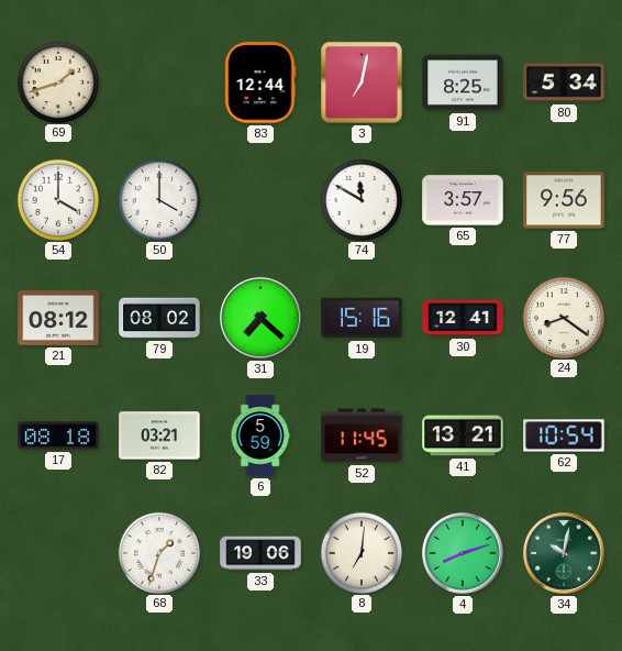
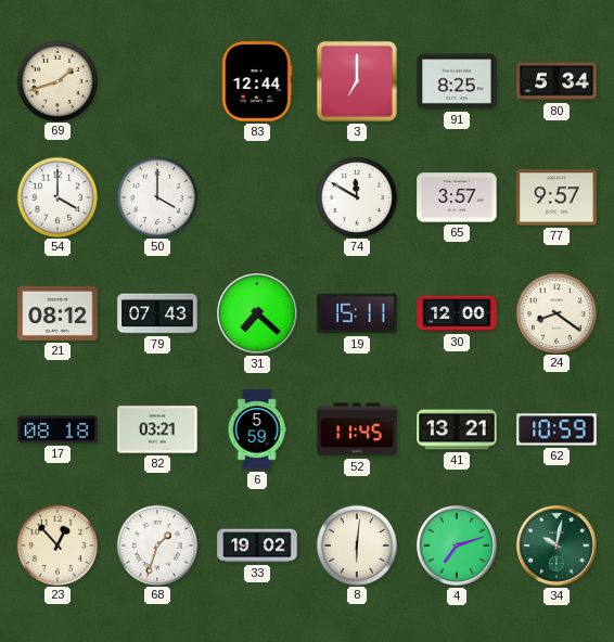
3: 7:02 -> 7:00 (357, 81)
77: 9:56 -> 9:57 (557, 197)
79: 08:02 -> 07:43 (157, 313)
19: 15:16 -> 15:11 (357, 313)
30: 12:41 -> 12:00 (457, 313)
62: 10:54 -> 10:59 (557, 429)
23: none -> 12:53 (56, 544)
33: 19:06 -> 19:02 (257, 545)
8: 7:01 -> 6:01 (356, 544)
4: 8:12 -> 7:12 (457, 545)
